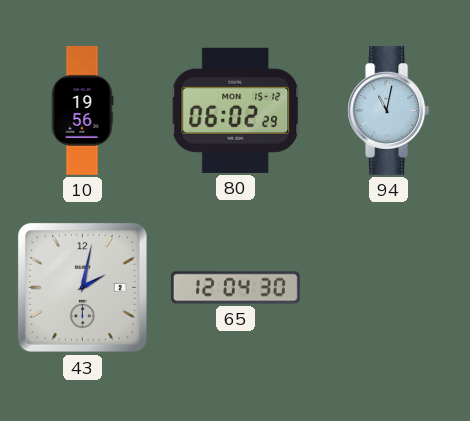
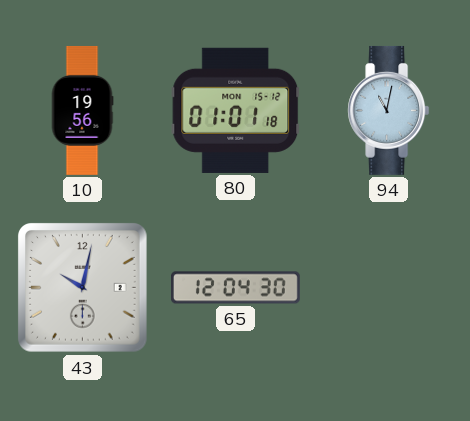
80: 06:02 -> 01:01 (236, 110)
43: 2:02 -> 10:02 (83, 288)
